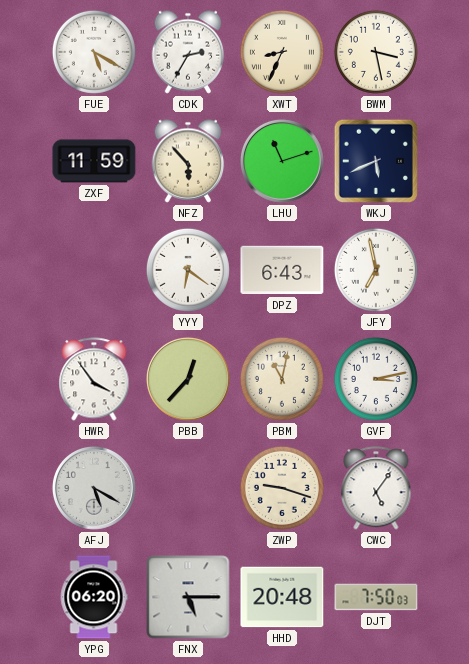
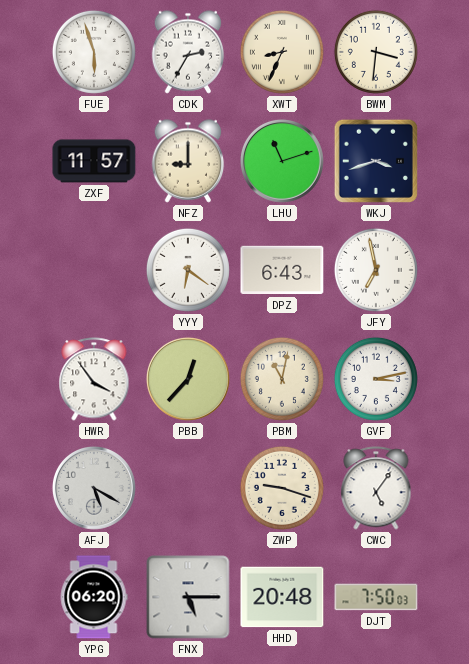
FUE: 5:20 -> 5:57 (94, 52)
BWM: 3:28 -> 3:31 (376, 52)
ZXF: 11:59 -> 11:57 (94, 161)
NFZ: 5:53 -> 9:00 (188, 161)
WKJ: 5:41 -> 3:42 (376, 161)
